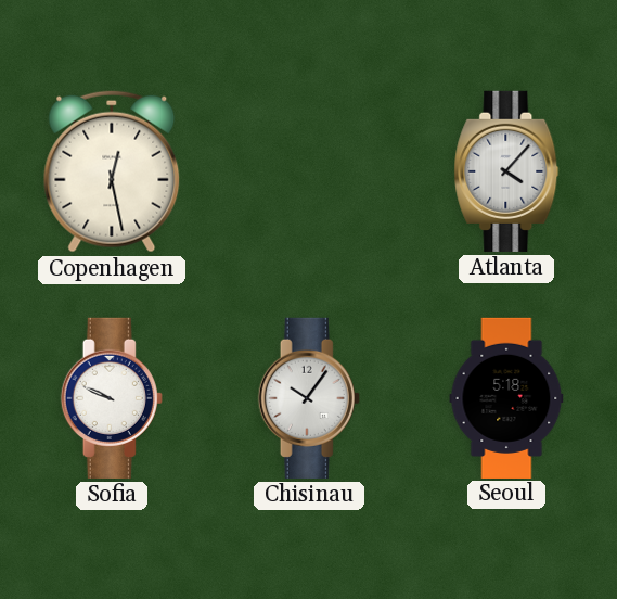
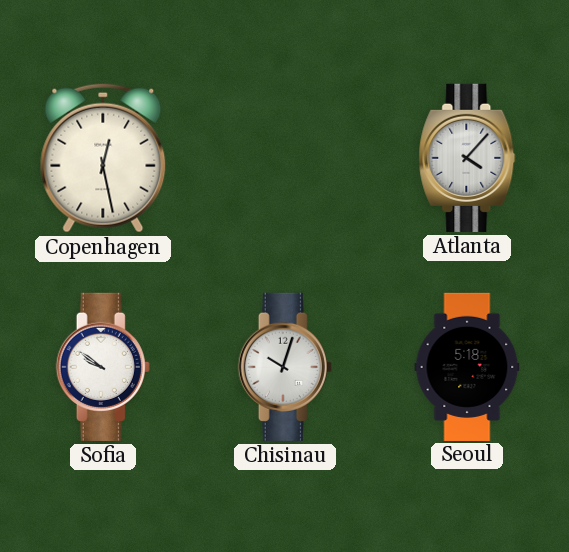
Sofia: 9:49 -> 9:51 (103, 367)
Chisinau: 10:06 -> 10:03 (285, 367)
